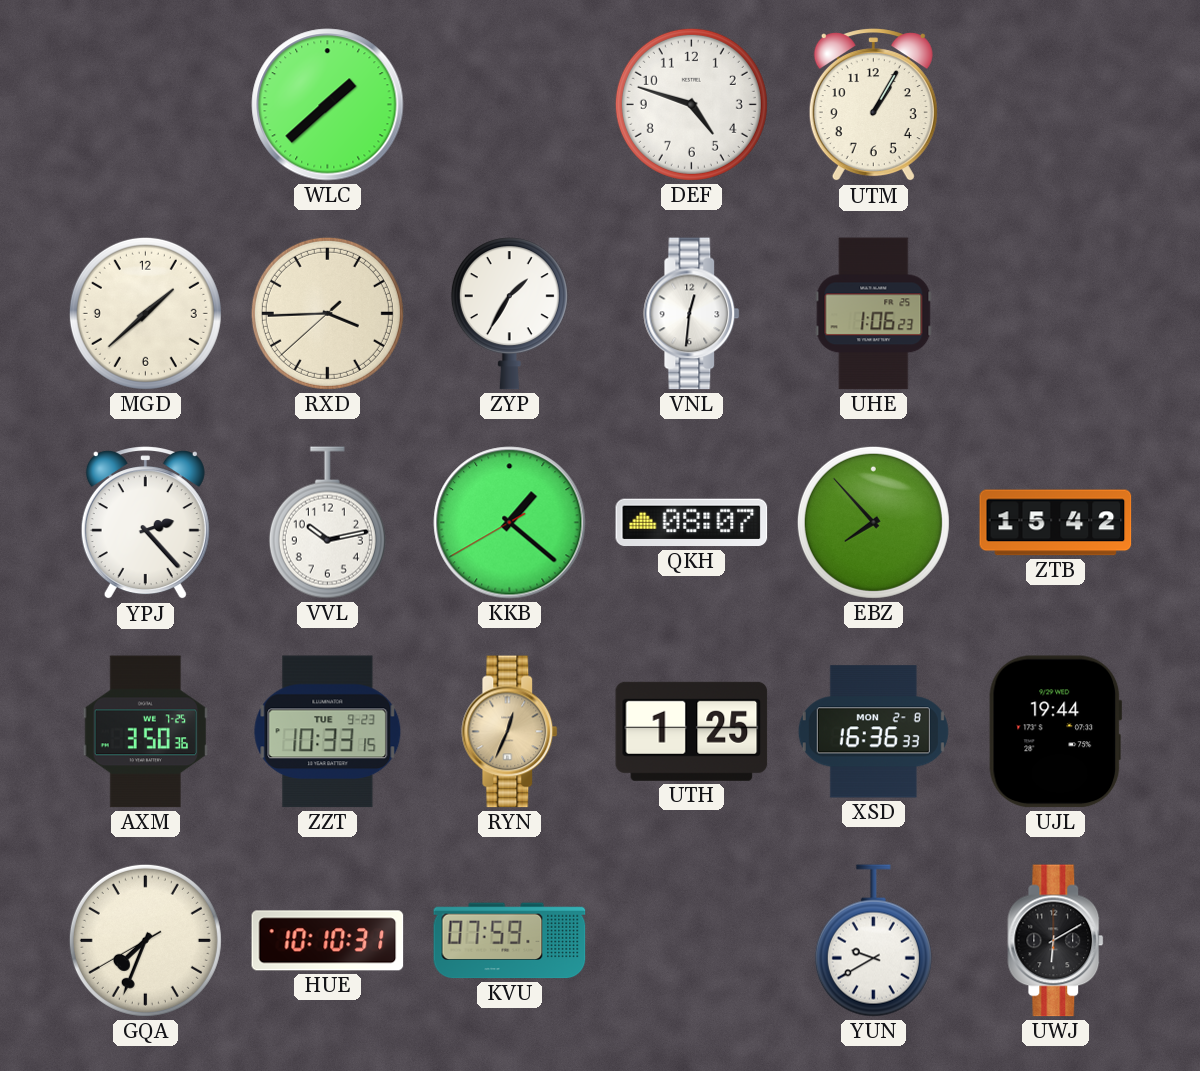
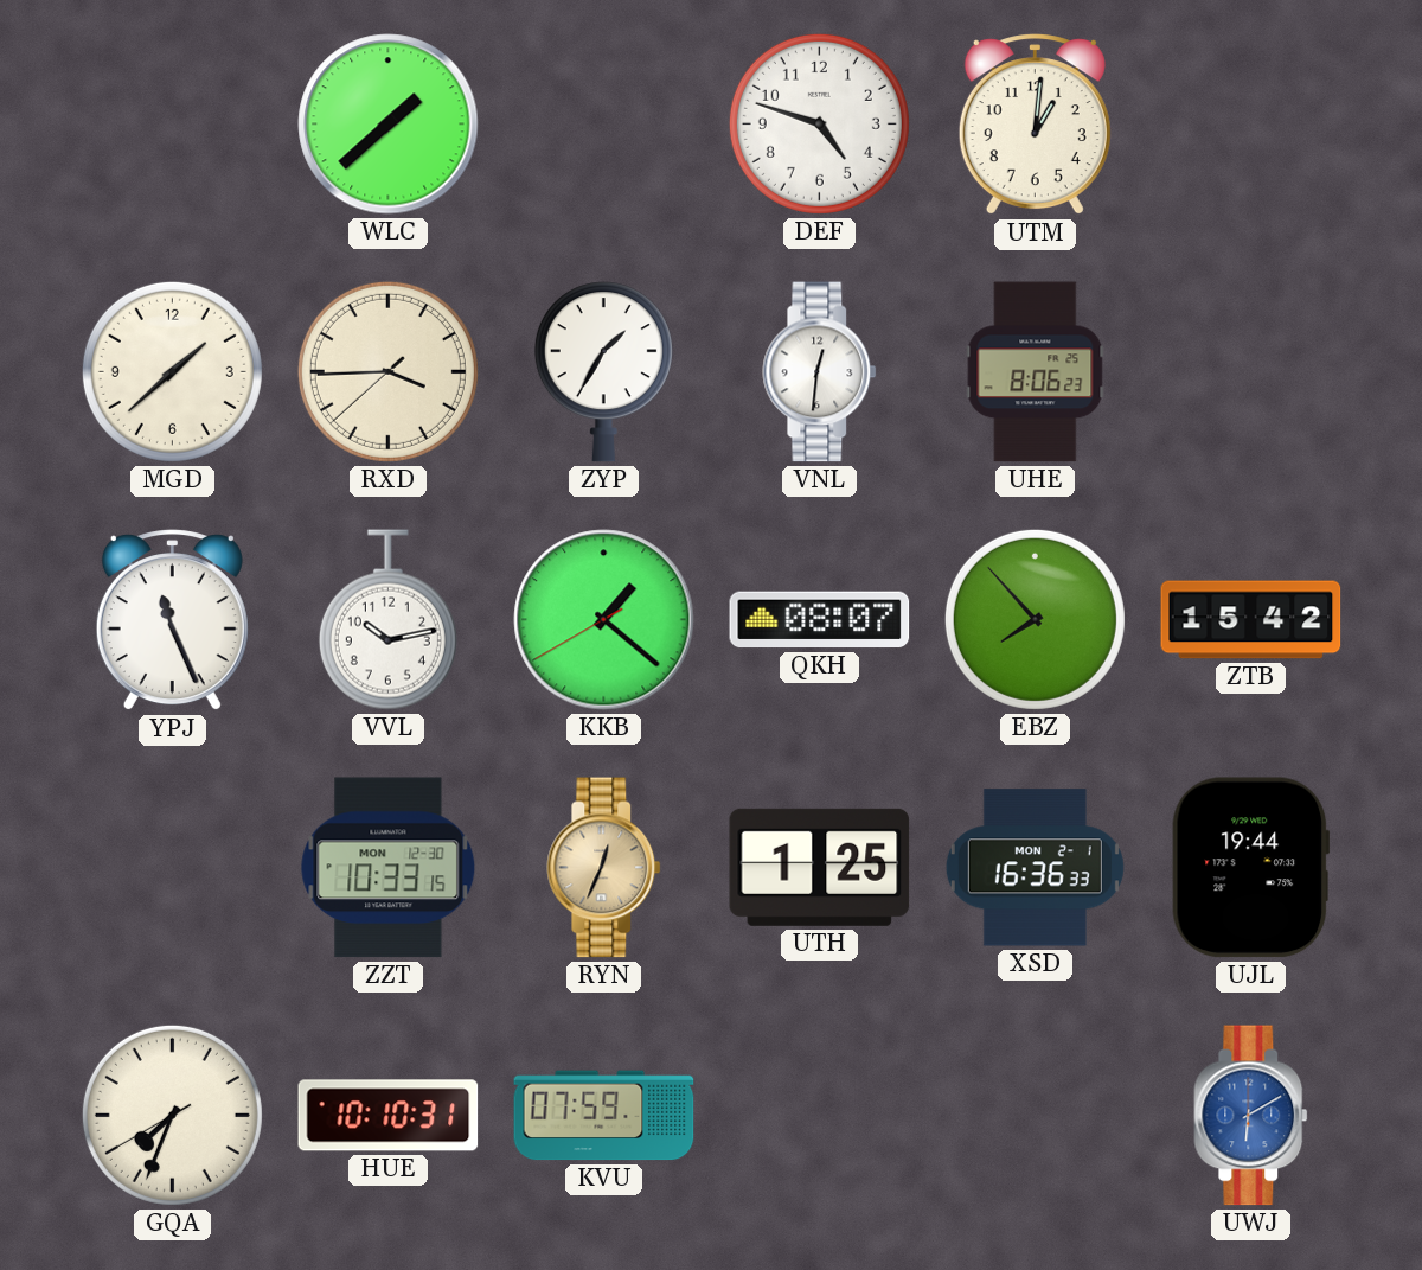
UTM: 1:05 -> 1:01 (1035, 125)
UHE: 1:06 -> 8:06 (1036, 372)
YPJ: 2:23 -> 11:26 (172, 620)
AXM: 3:50 -> none (146, 732)
ZZT date: TUE 9-23 -> MON 12-30 (389, 868)
XSD date: MON 2-8 -> MON 2-1 (1035, 868)
YUN: 9:40 -> none (873, 941)
UWJ dial: black -> blue (1251, 1116)
